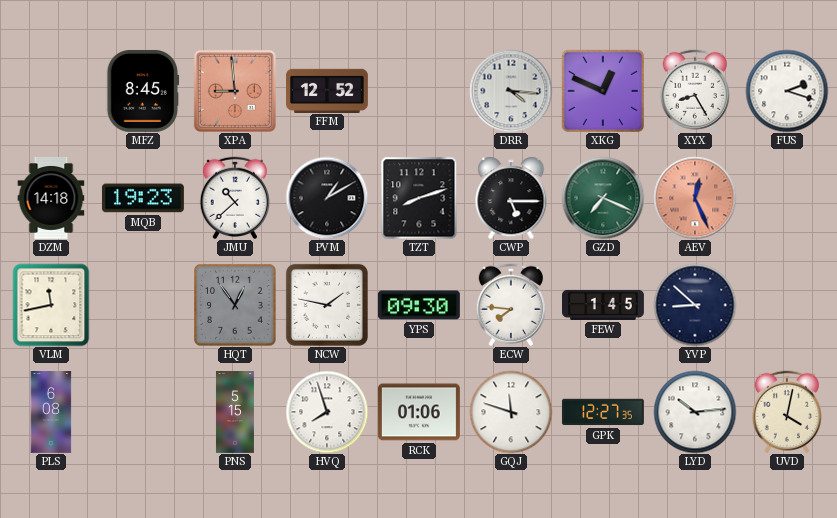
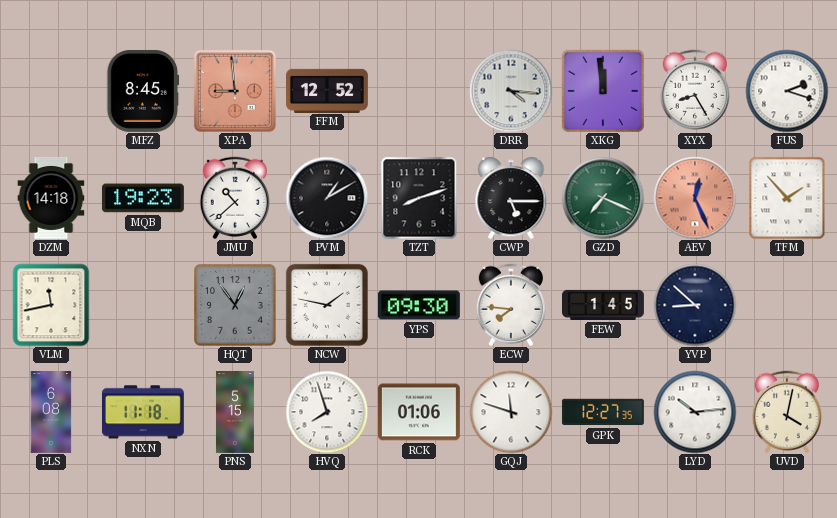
XKG: 12:49 -> 11:59 (602, 90)
TFM: none -> 1:53 (787, 198)
NXN: none -> 11:18 (143, 412)
